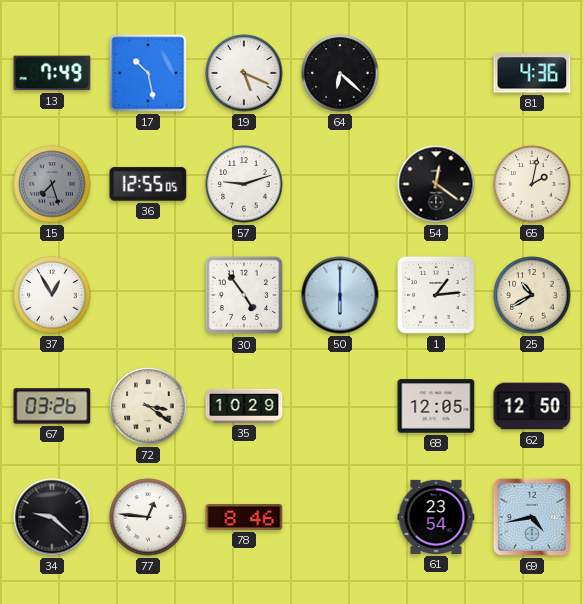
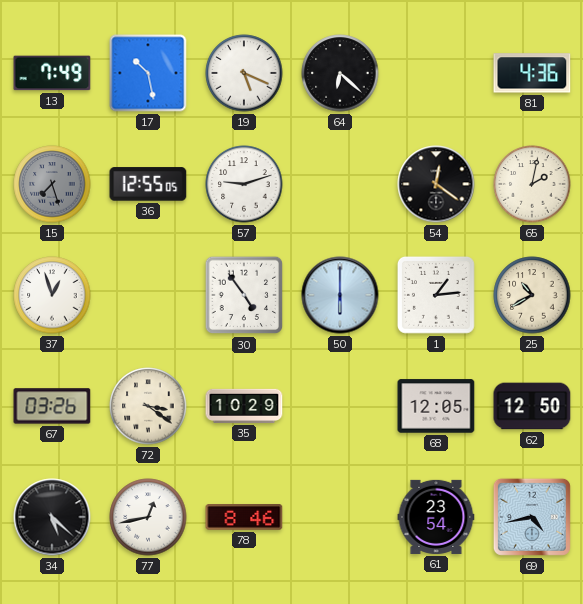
37: 12:55 -> 12:57 (52, 295)
34: 9:22 -> 5:22 (52, 517)
77: 12:46 -> 12:43 (148, 517)
